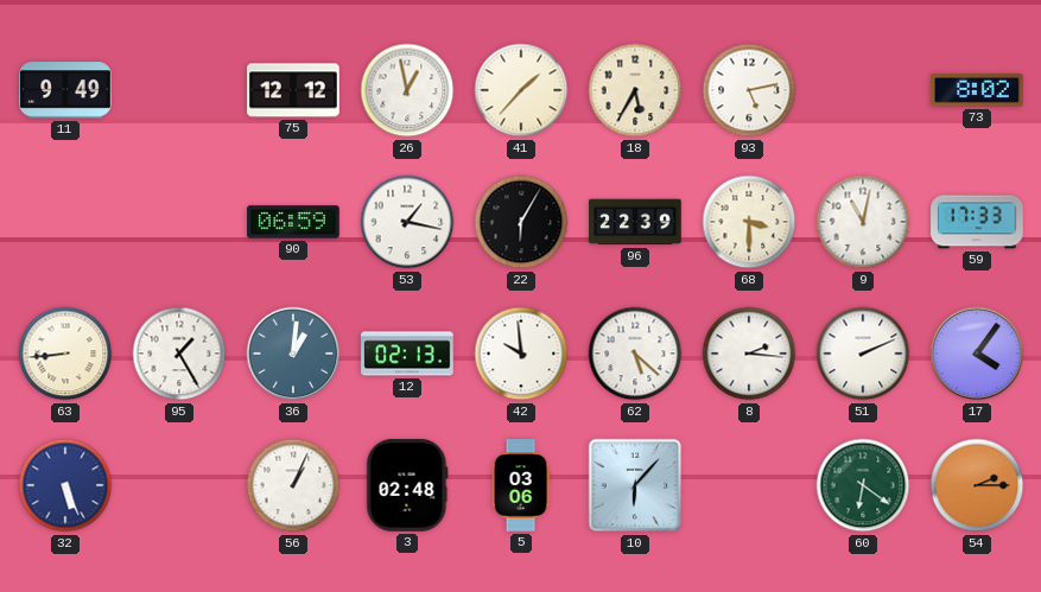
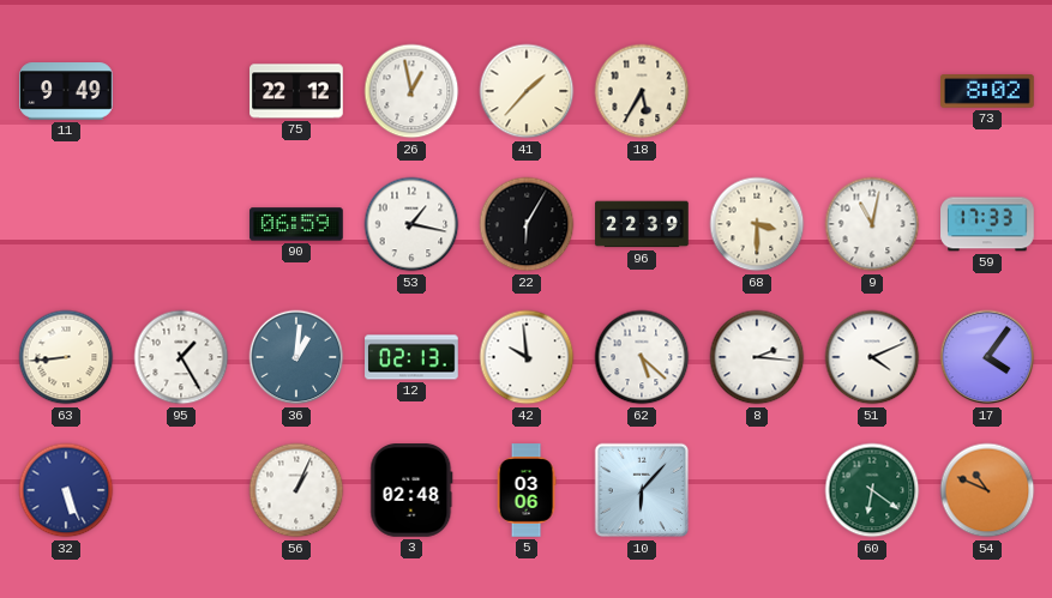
75: 12:12 -> 22:12 (296, 91)
93: 5:13 -> none (749, 90)
51: 2:11 -> 4:11 (872, 357)
54: 2:15 -> 10:49 (987, 490)
